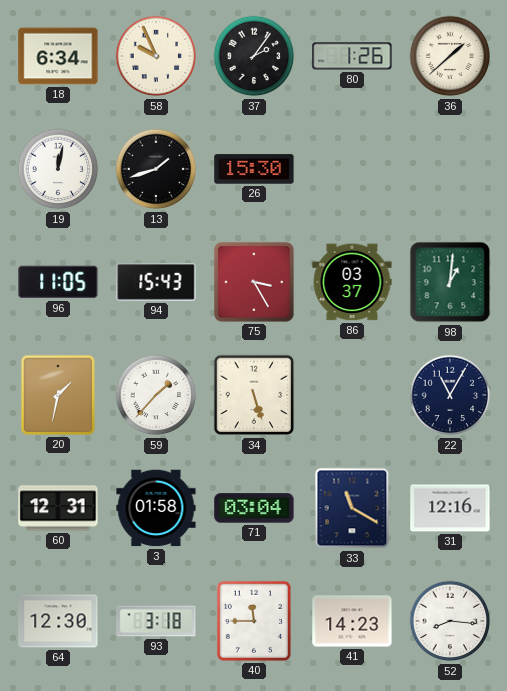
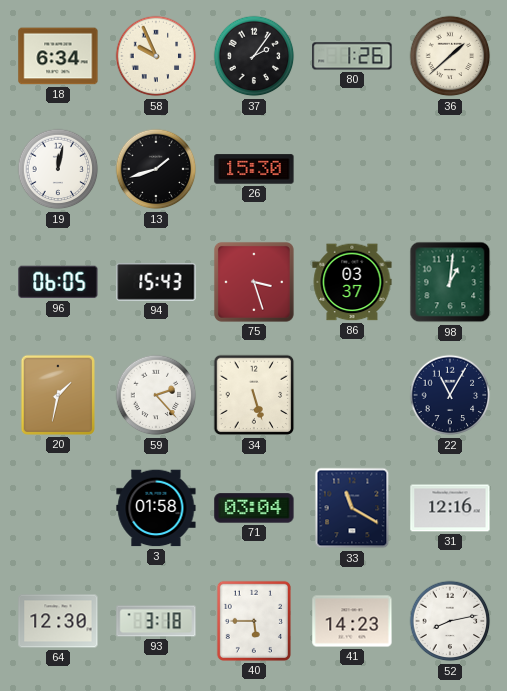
96: 11:05 -> 06:05 (58, 282)
75: 3:25 -> 3:27 (254, 282)
59: 1:37 -> 2:23 (156, 395)
60: 12:31 -> none (58, 508)
40: 11:45 -> 5:45 (254, 621)
52: 8:16 -> 8:13 (450, 621)
